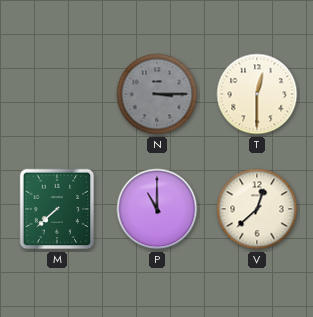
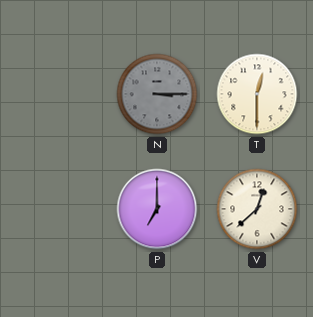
M: 7:38 -> none (57, 209)
P: 11:00 -> 7:00 (157, 209)
